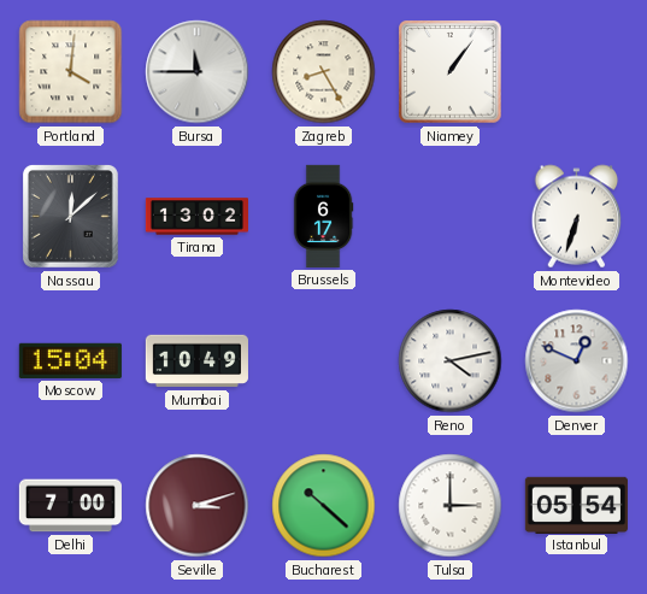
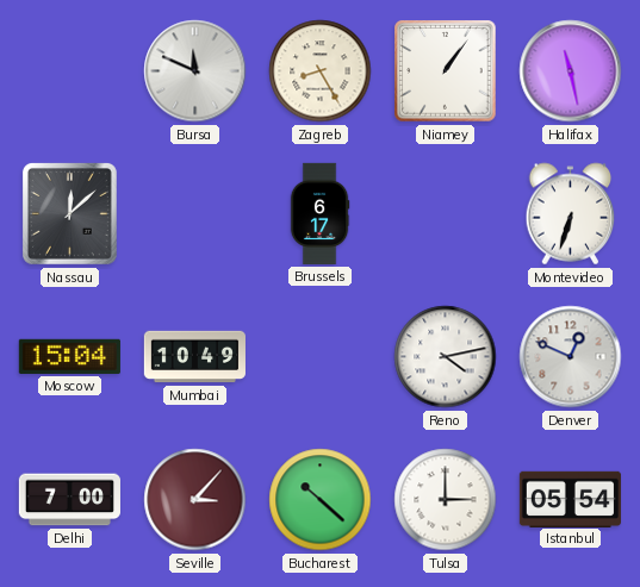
Portland: 4:01 -> none (71, 72)
Bursa: 11:45 -> 11:49 (195, 71)
Halifax: none -> 11:28 (571, 71)
Tirana: 13:02 -> none (196, 217)
Seville: 3:12 -> 3:07 (195, 500)
